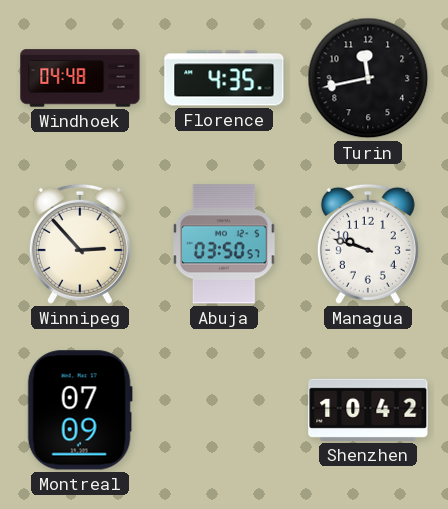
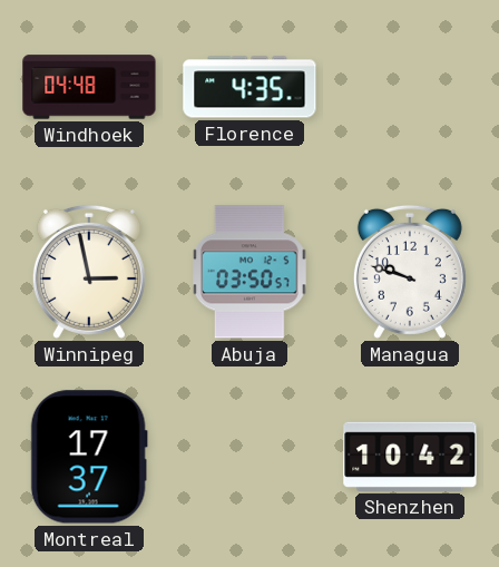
Turin: 11:43 -> none (368, 78)
Winnipeg: 2:53 -> 2:58 (89, 272)
Montreal: 07:09 -> 17:37 (89, 457)
